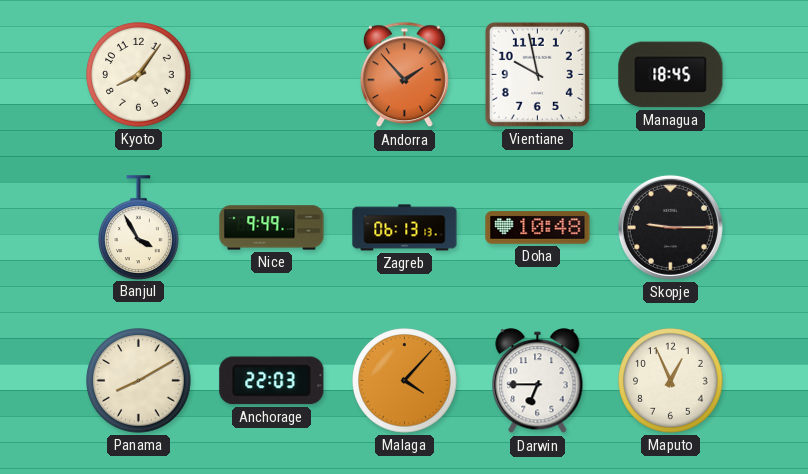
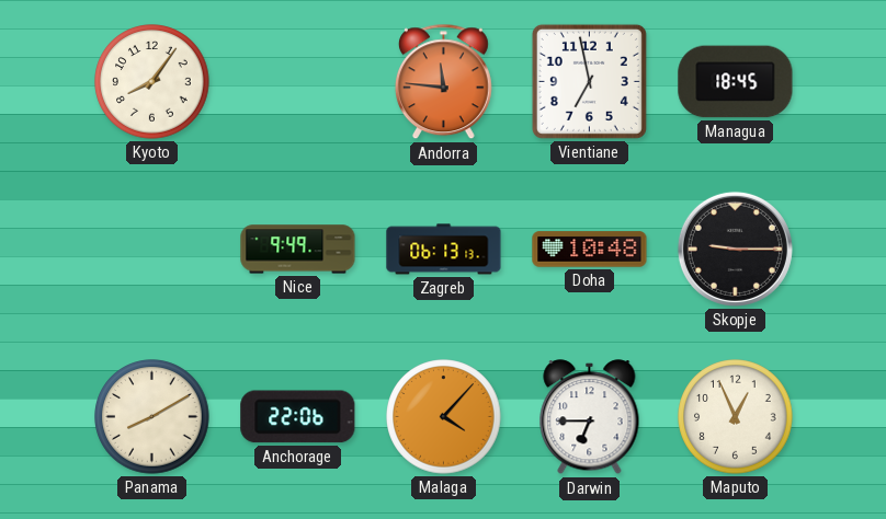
Andorra: 1:53 -> 11:46 (443, 82)
Vientiane: 9:58 -> 6:58 (589, 81)
Banjul: 3:55 -> none (139, 227)
Anchorage: 22:03 -> 22:06 (298, 417)
